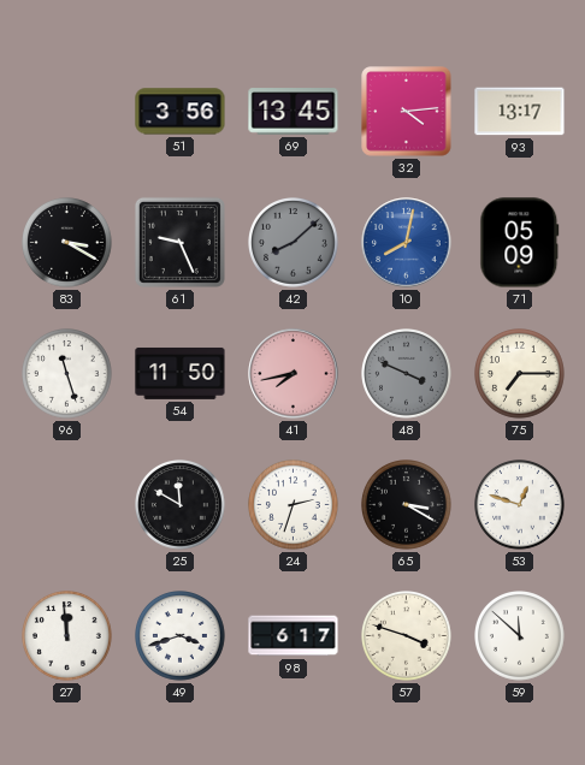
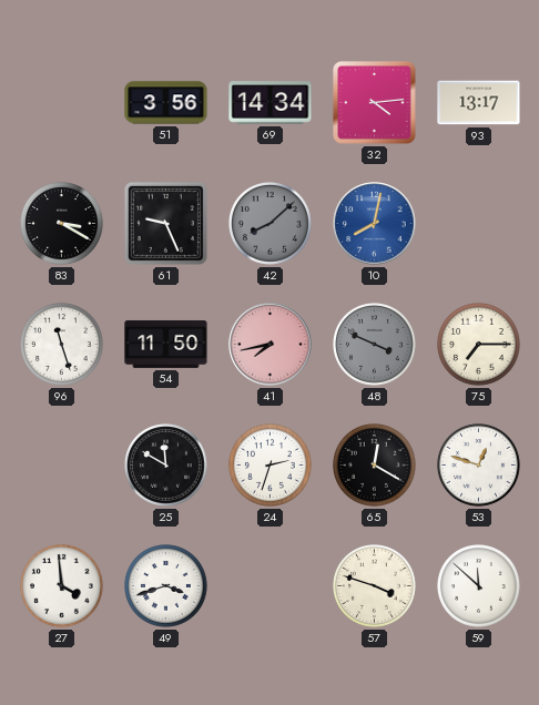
69: 13:45 -> 14:34 (271, 103)
71: 05:09 -> none (520, 243)
65: 3:20 -> 12:20 (375, 466)
27: 11:59 -> 3:59 (62, 586)
98: 6:17 -> none (294, 636)
